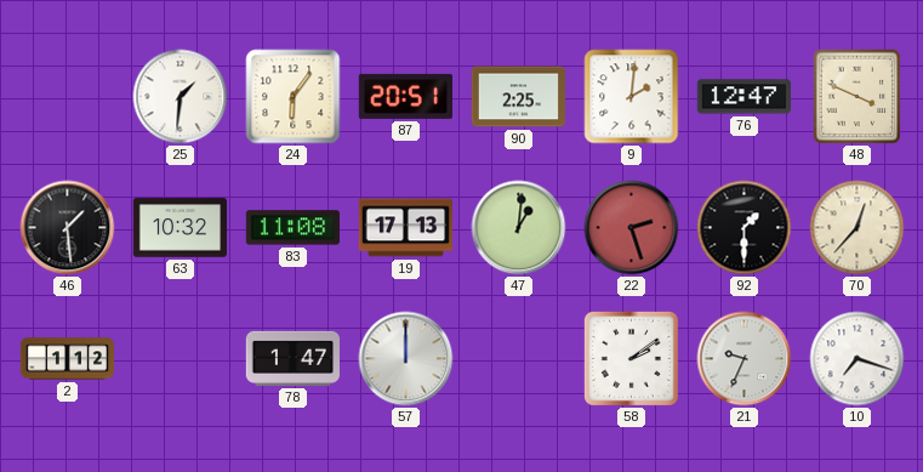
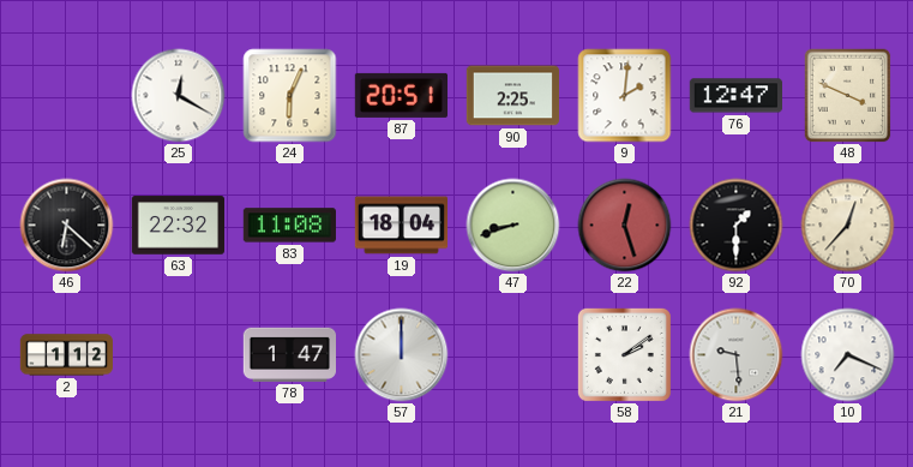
25: 1:31 -> 12:20 (179, 96)
24: 6:06 -> 6:04 (290, 96)
46: 1:29 -> 6:22 (67, 226)
63: 10:32 -> 22:32 (178, 226)
19: 17:13 -> 18:04 (401, 226)
47: 1:01 -> 8:42 (513, 226)
22: 2:27 -> 12:27 (625, 226)
21: 9:34 -> 9:29 (737, 355)
10: 7:18 -> 7:19 (848, 355)
